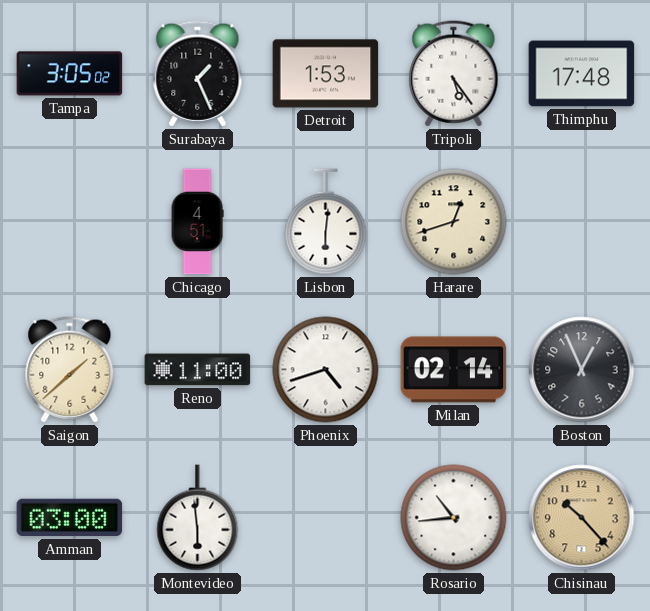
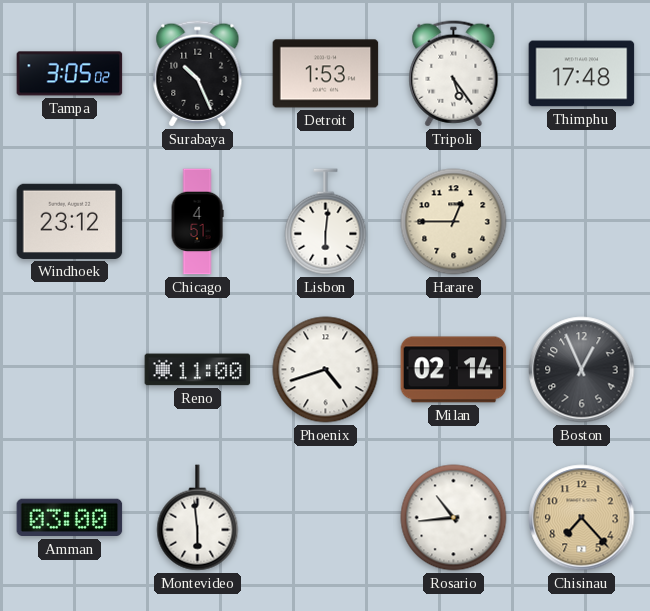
Surabaya: 1:26 -> 10:26 (198, 74)
Windhoek: none -> 23:12 (70, 221)
Harare: 12:42 -> 12:45 (454, 222)
Saigon: 1:38 -> none (70, 370)
Chisinau: 10:23 -> 7:23 (582, 518)
